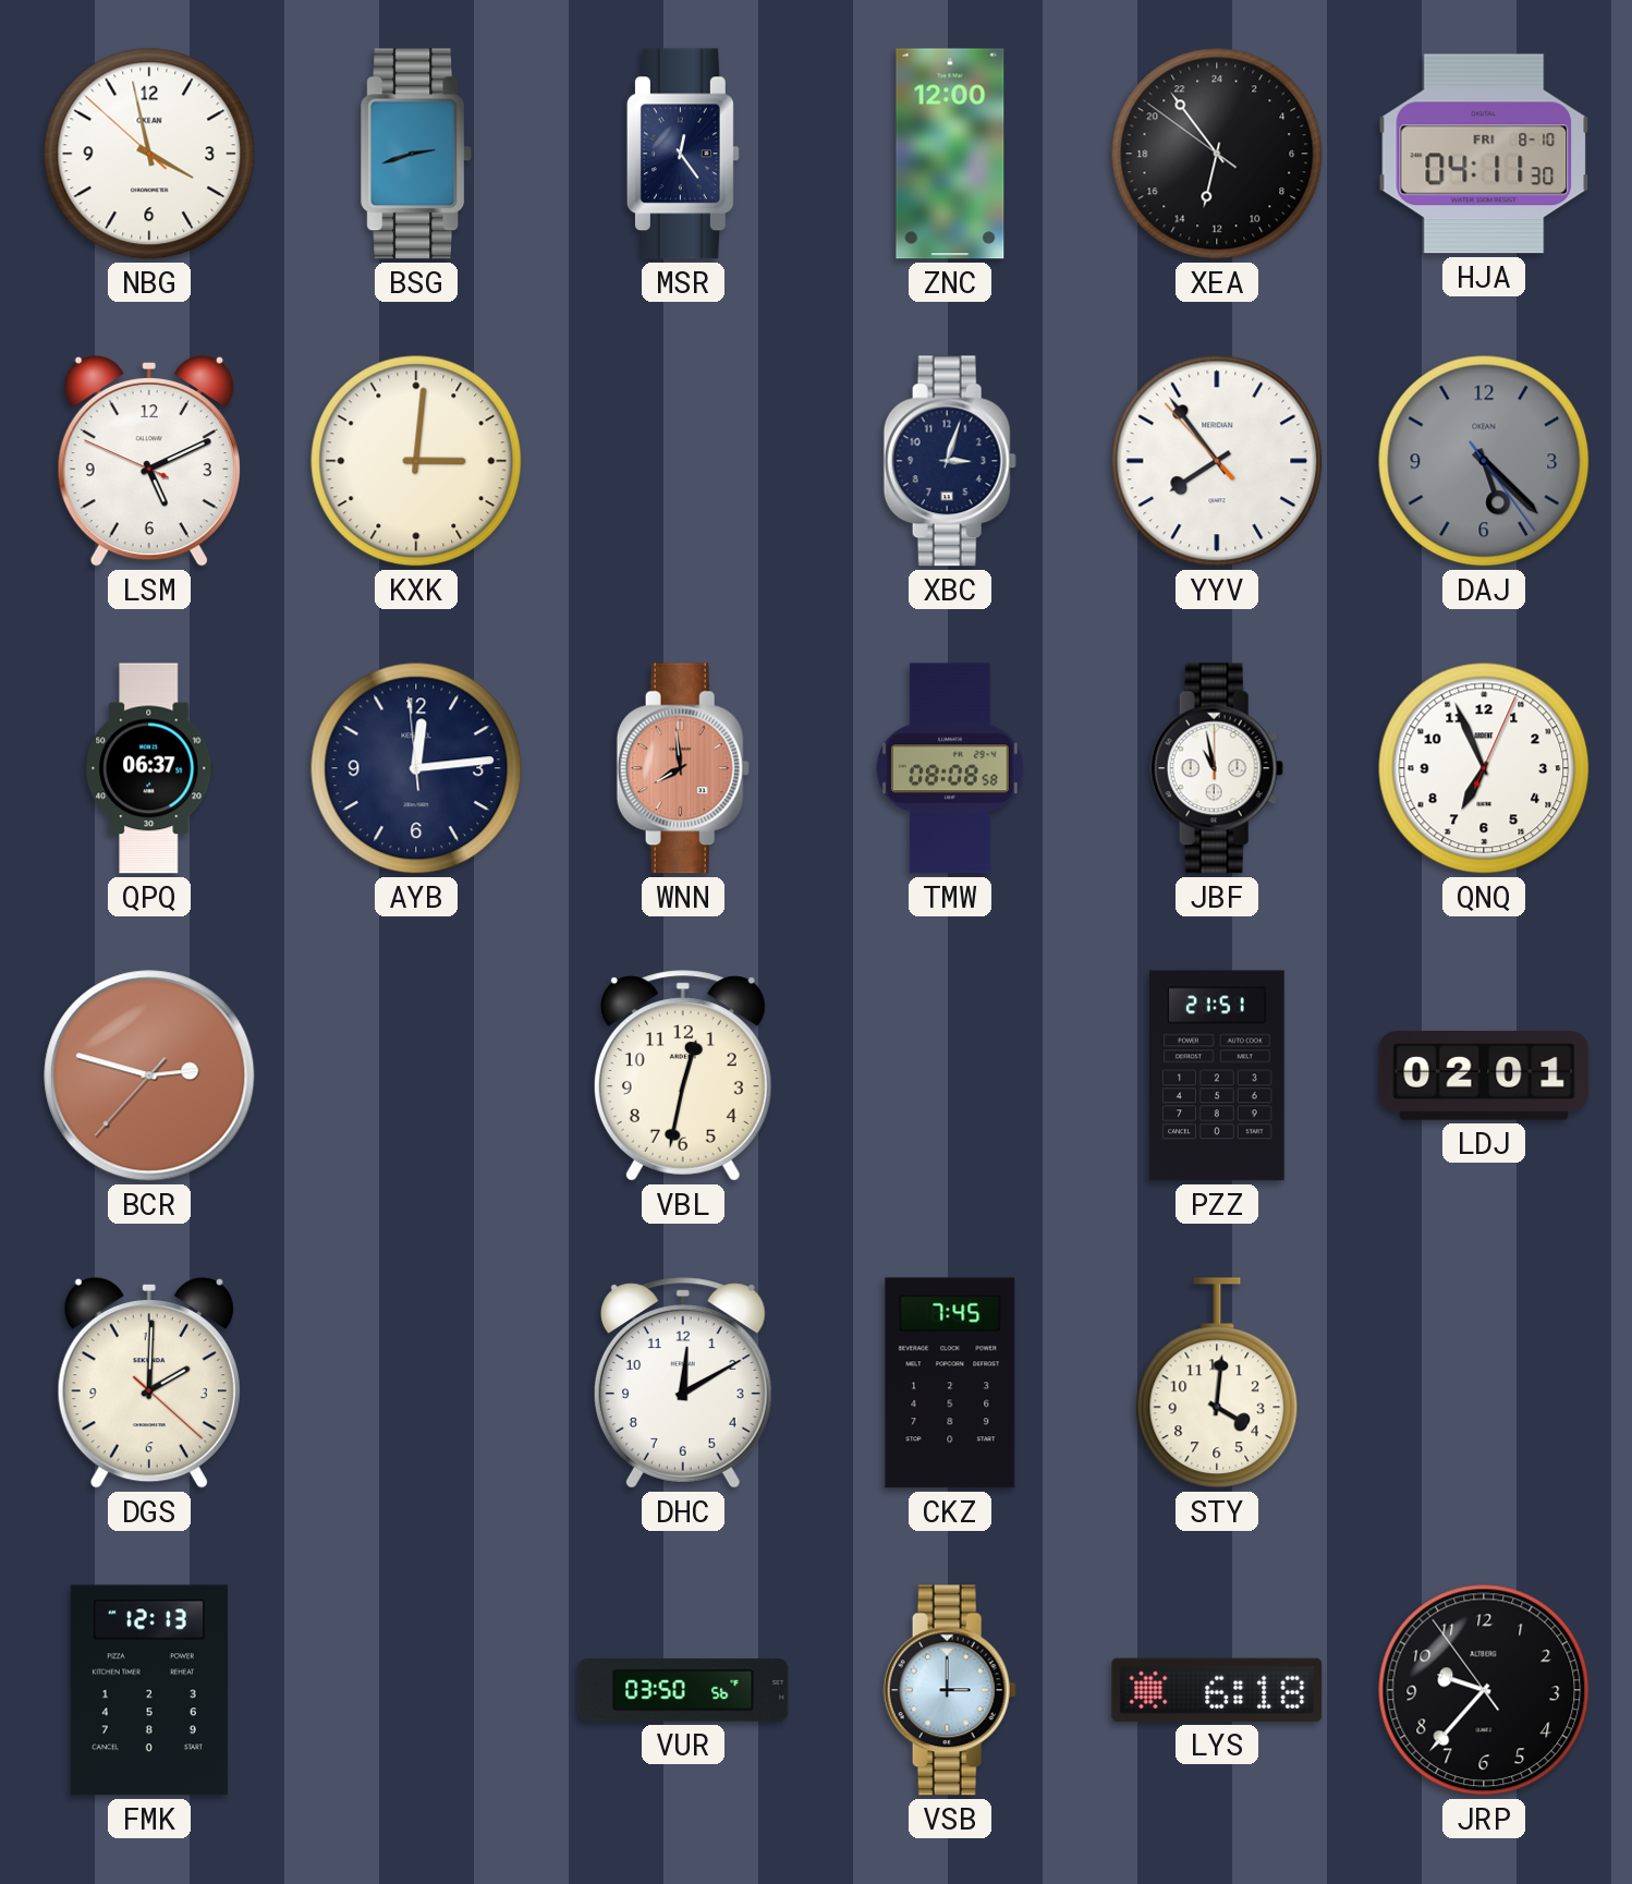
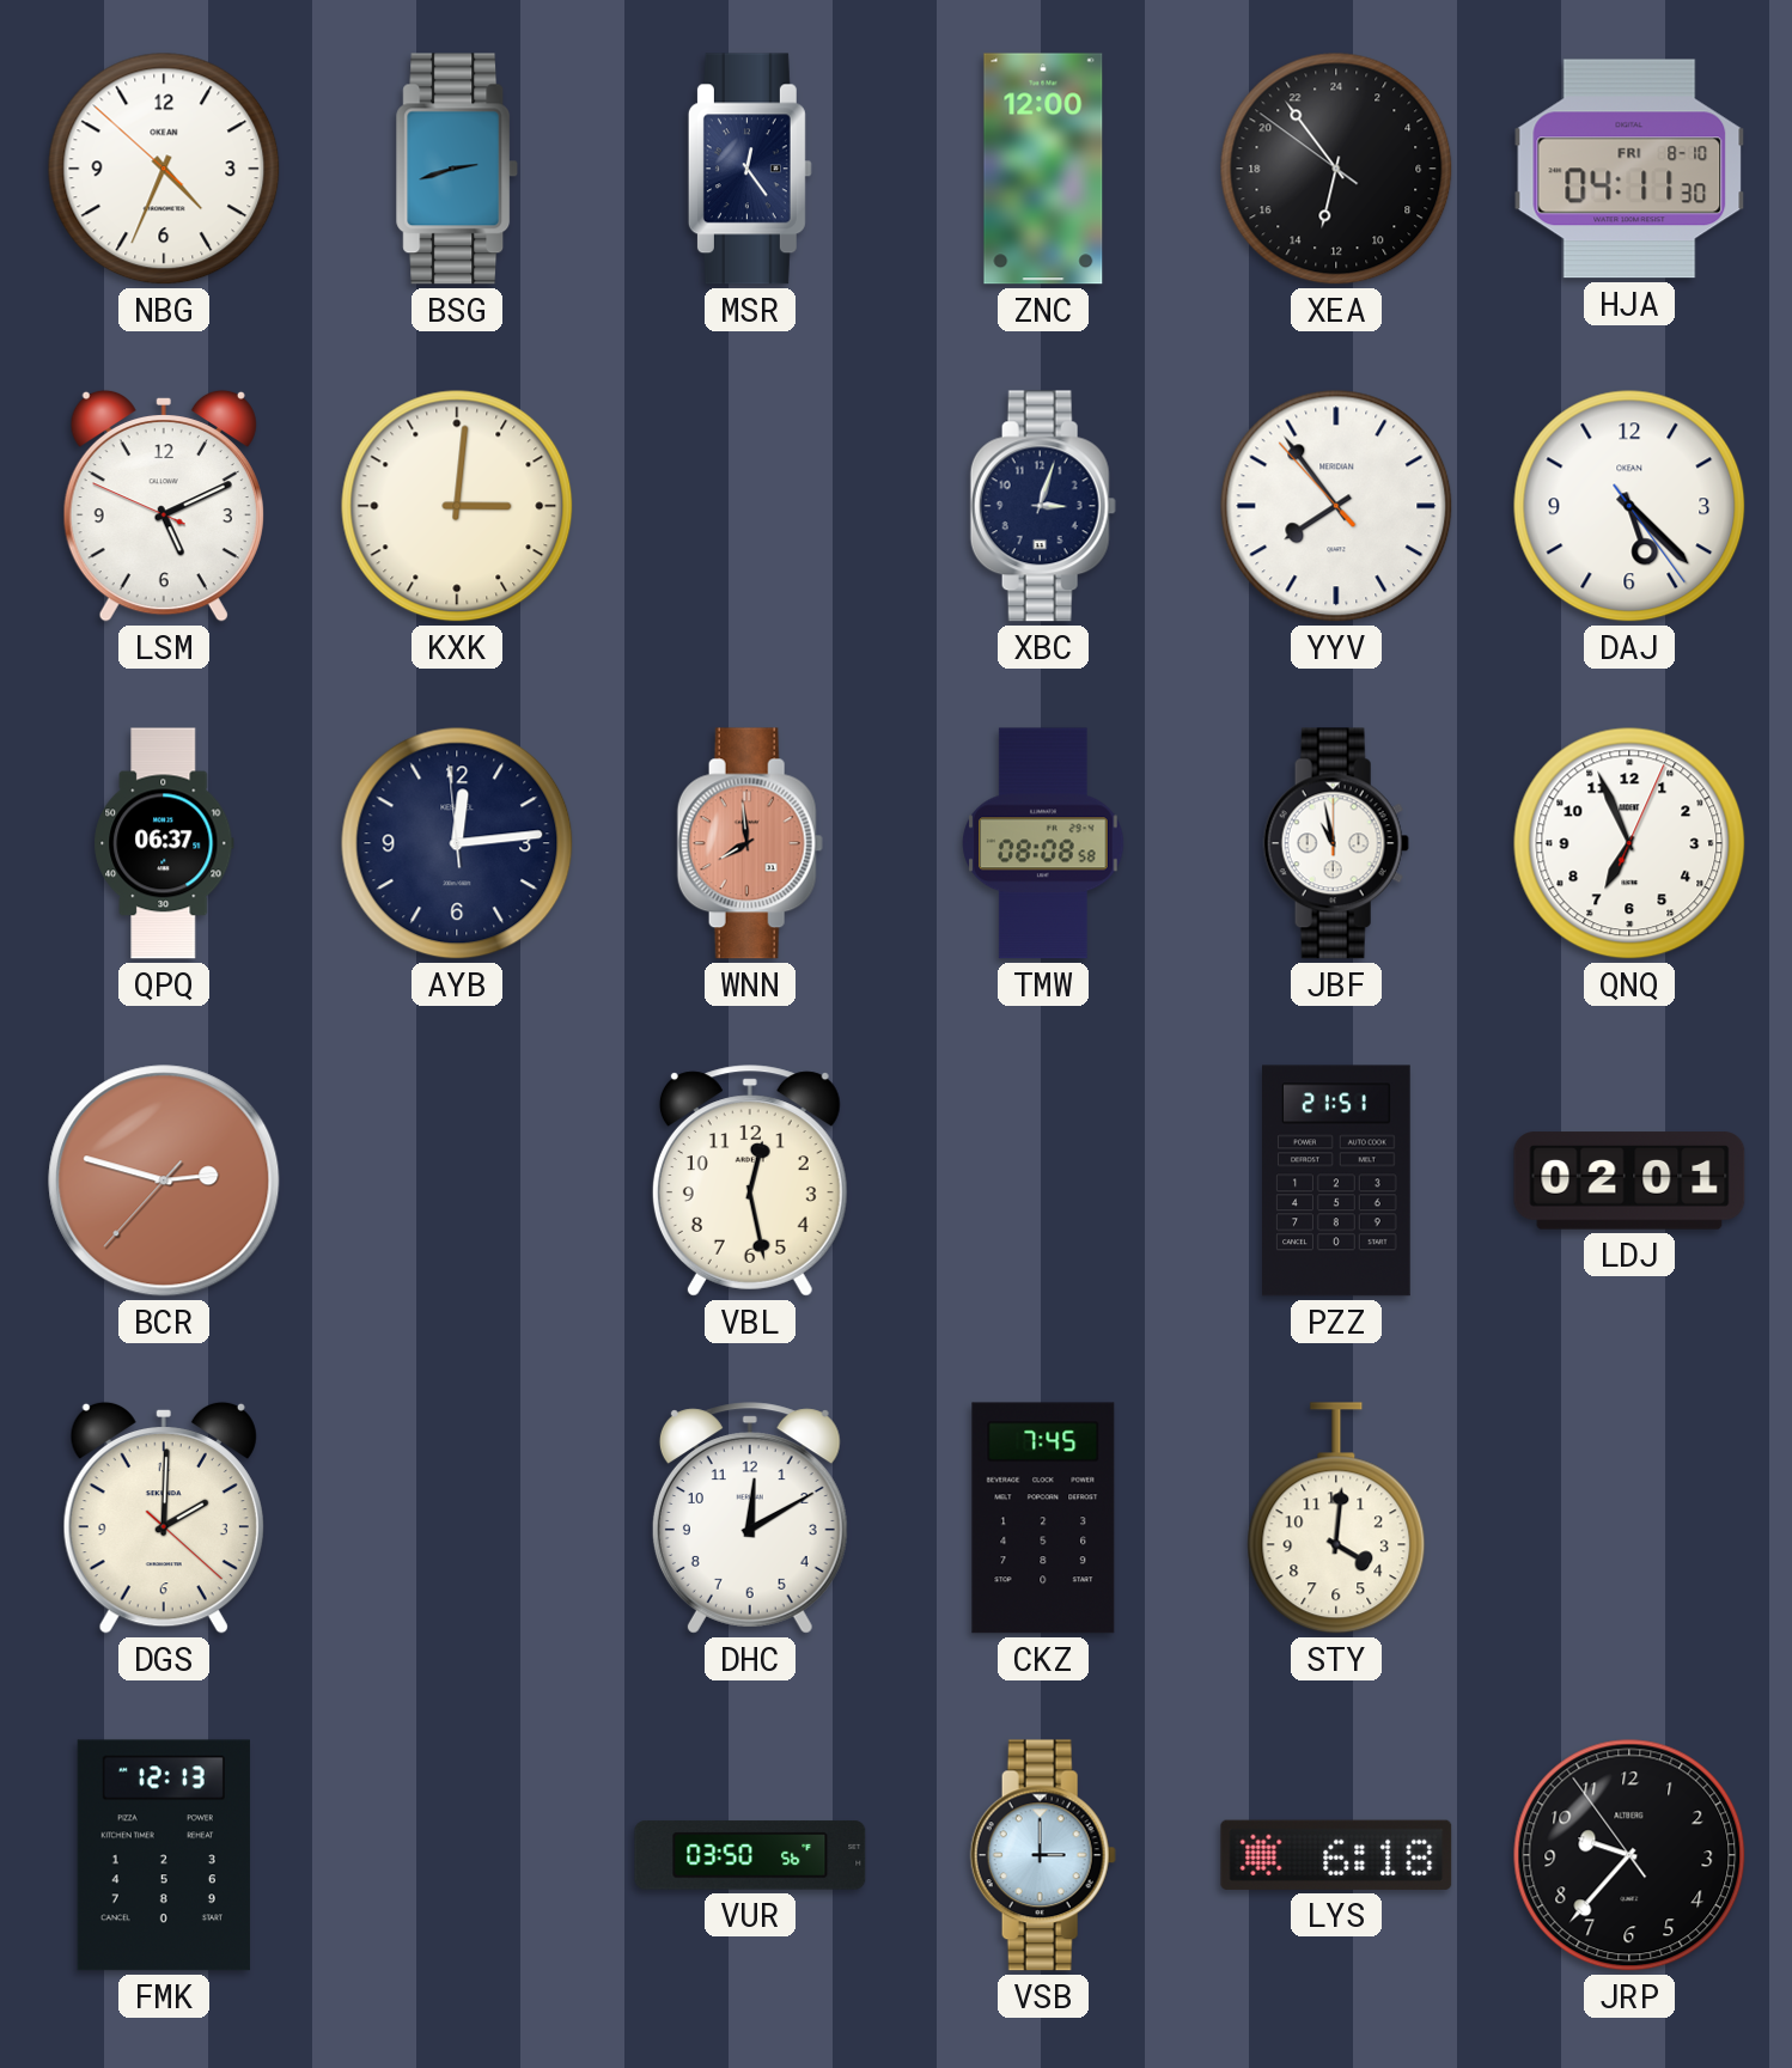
NBG: 3:57 -> 4:33 (164, 169)
DAJ dial: grey -> white (1629, 506)
VBL: 12:32 -> 12:28 (750, 1181)
